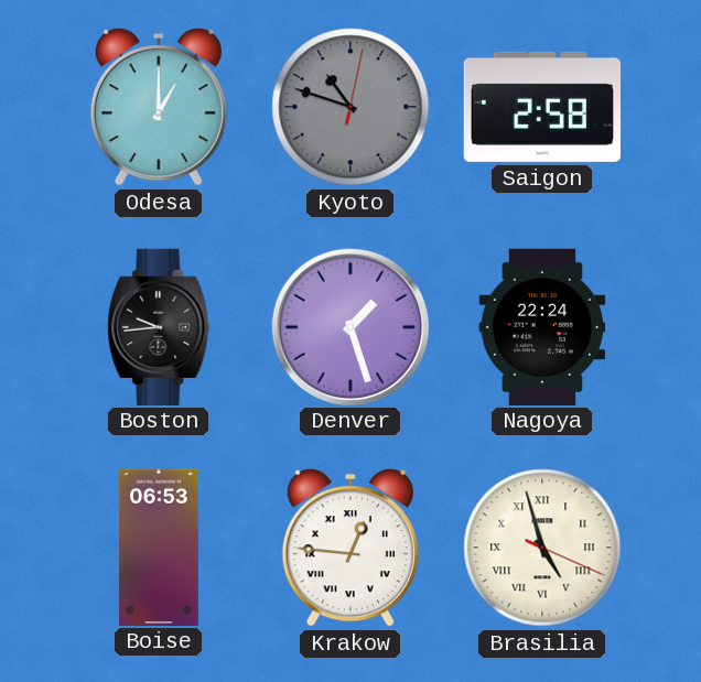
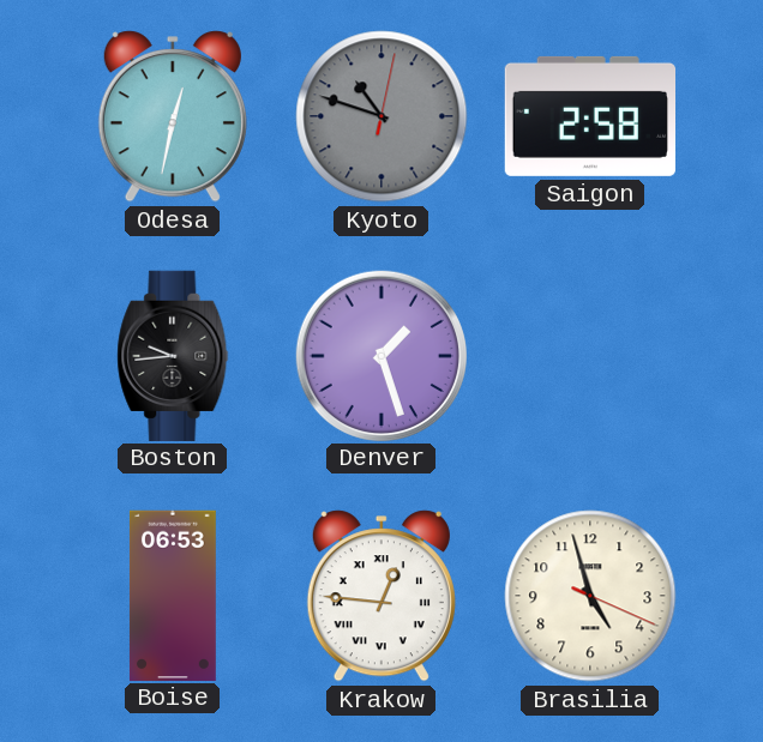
Odesa: 1:00 -> 12:32 (173, 116)
Nagoya: 22:24 -> none (542, 326)
Brasilia numerals: Roman -> Arabic (590, 596)
